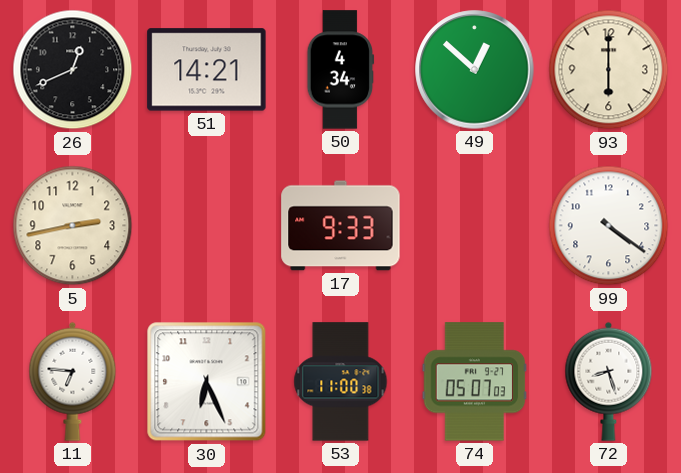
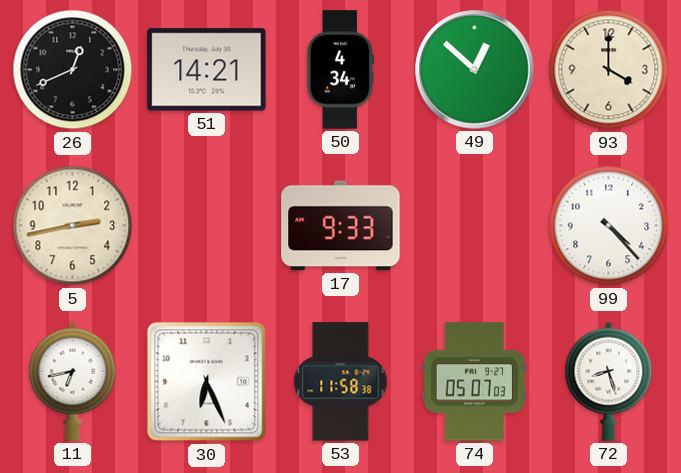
93: 6:00 -> 4:00 (609, 70)
99: 4:21 -> 4:23 (609, 226)
11: 6:46 -> 6:43 (73, 381)
53: 11:00 -> 11:58 (341, 382)
